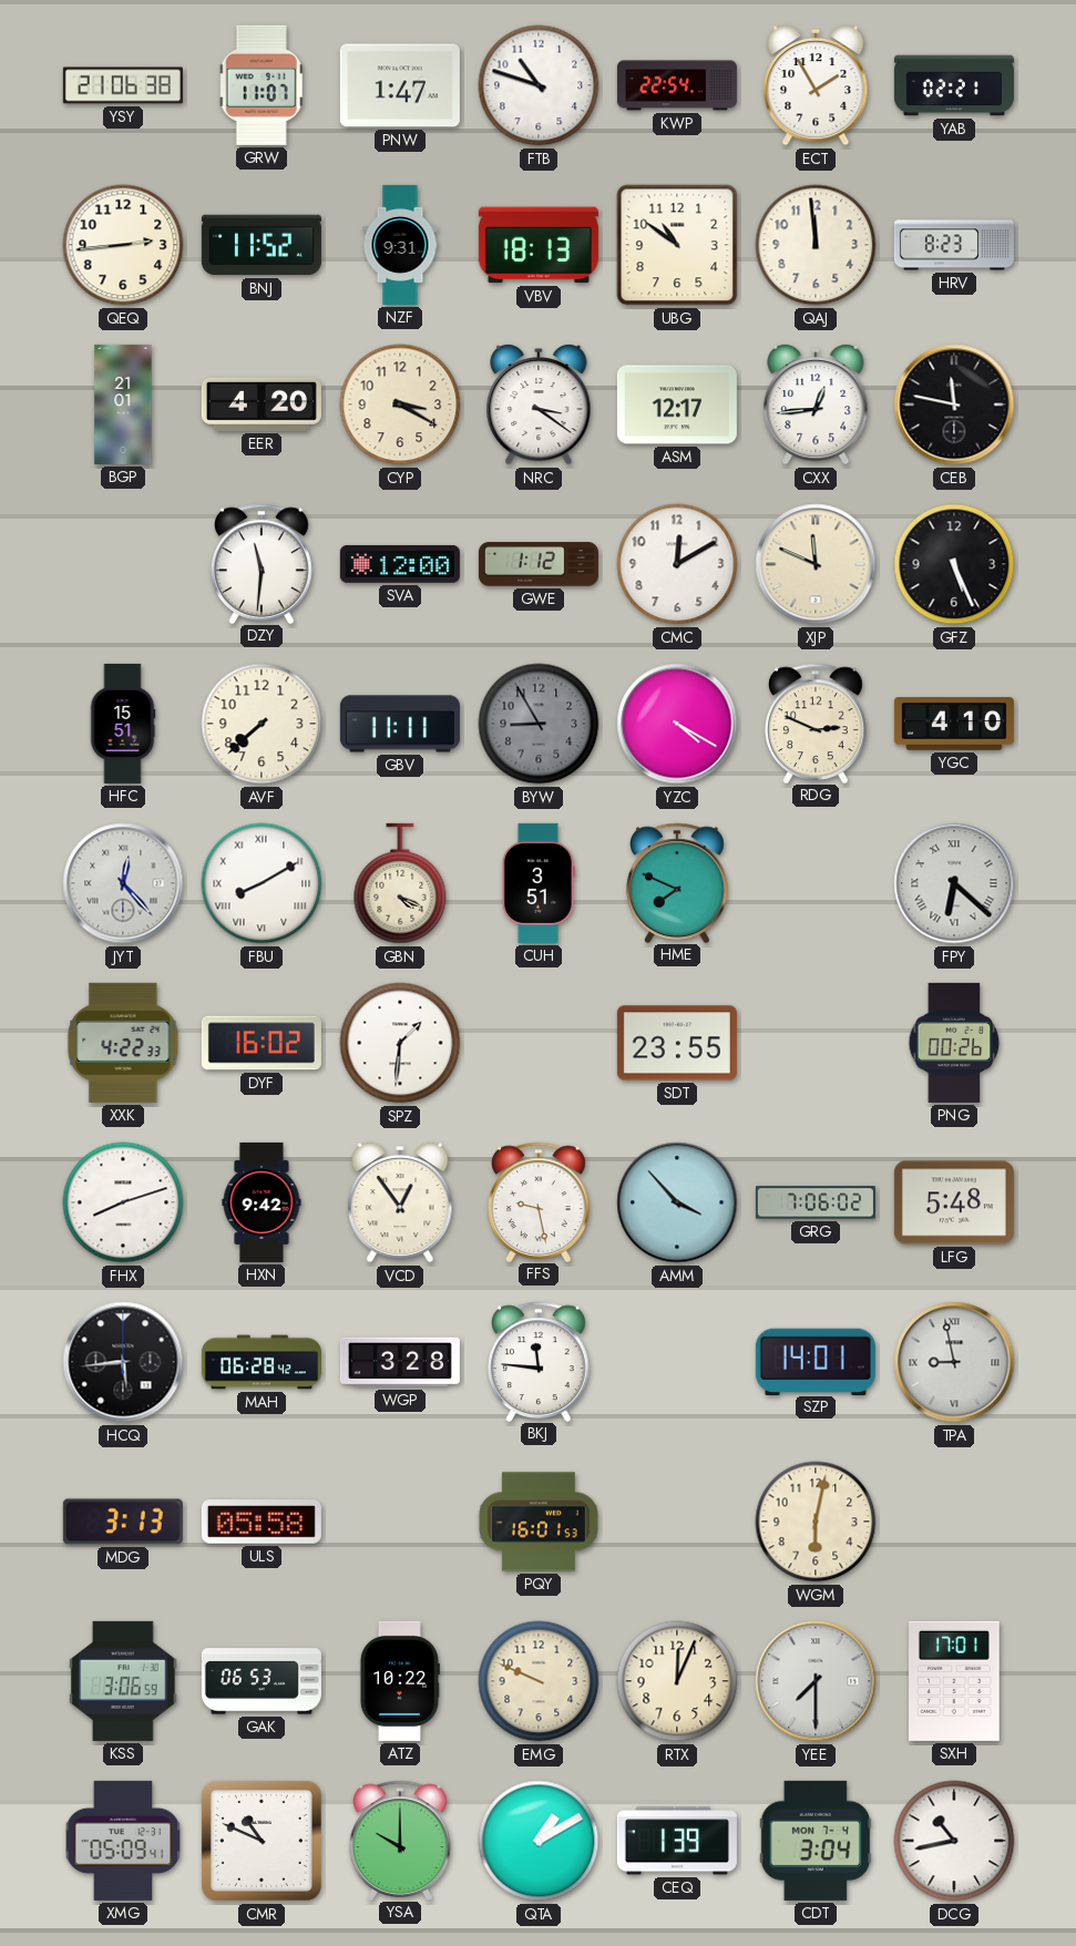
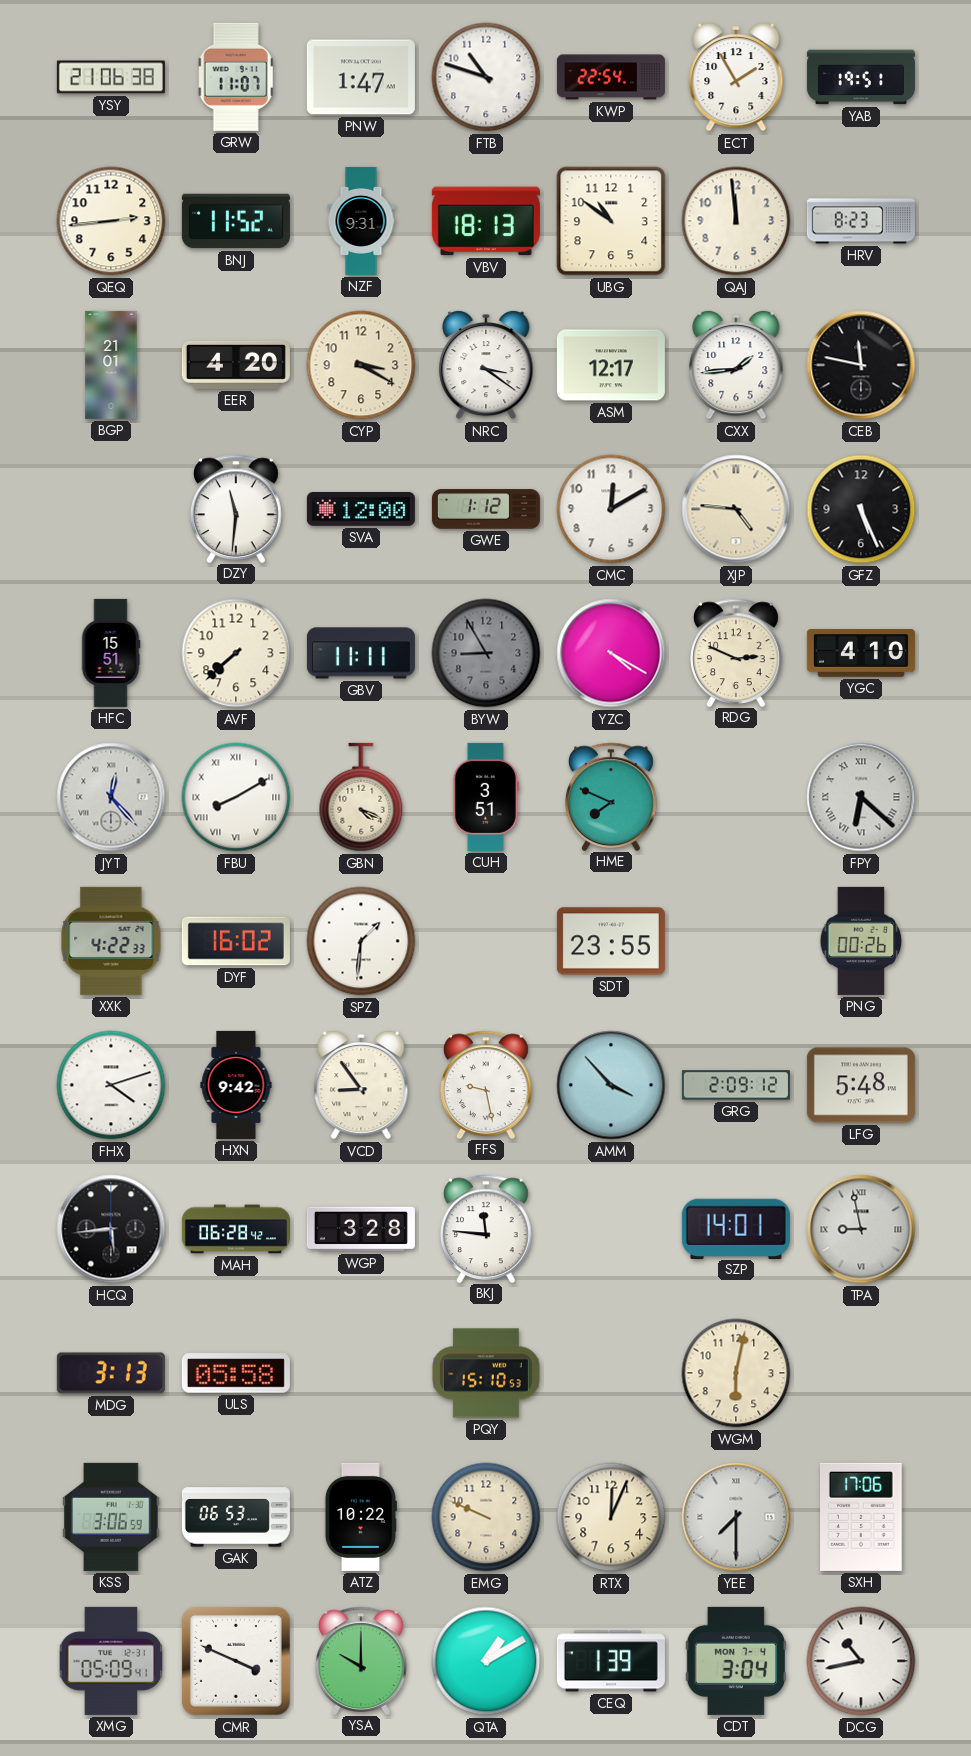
YAB: 02:21 -> 19:51 (861, 77)
CXX: 12:44 -> 1:44 (736, 365)
XJP: 11:49 -> 4:46 (736, 509)
FHX: 8:12 -> 4:12 (111, 1085)
VCD: 12:54 -> 8:54 (361, 1085)
GRG: 7:06 -> 2:09 (736, 1085)
PQY: 16:01 -> 15:10 (486, 1373)
SXH: 17:01 -> 17:06 (862, 1517)
CMR: 10:49 -> 3:49 (236, 1661)
